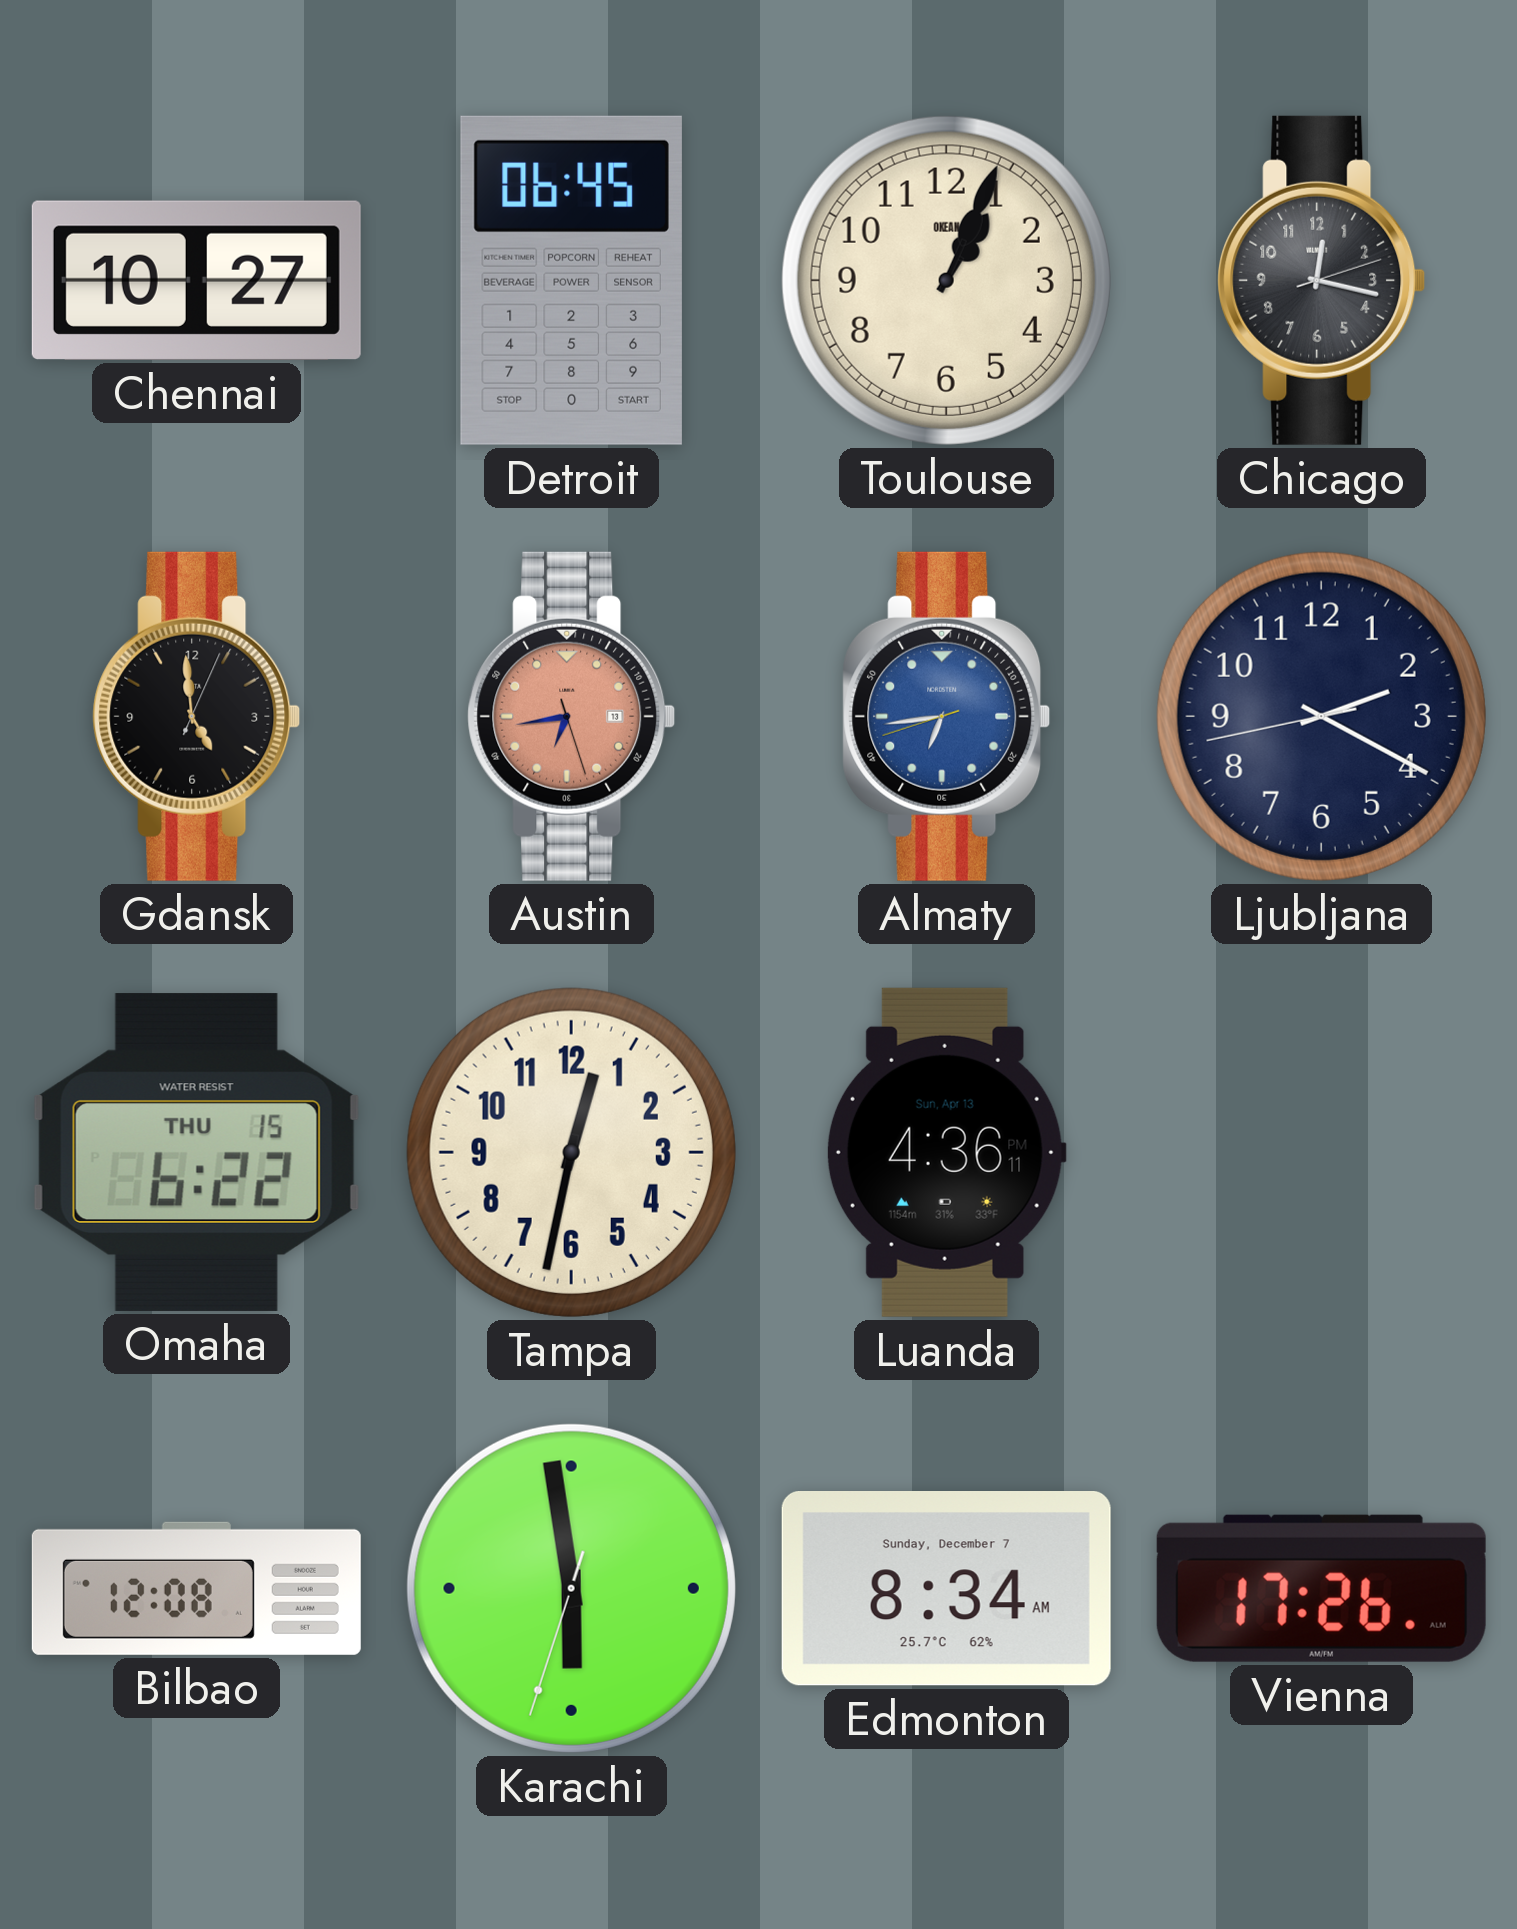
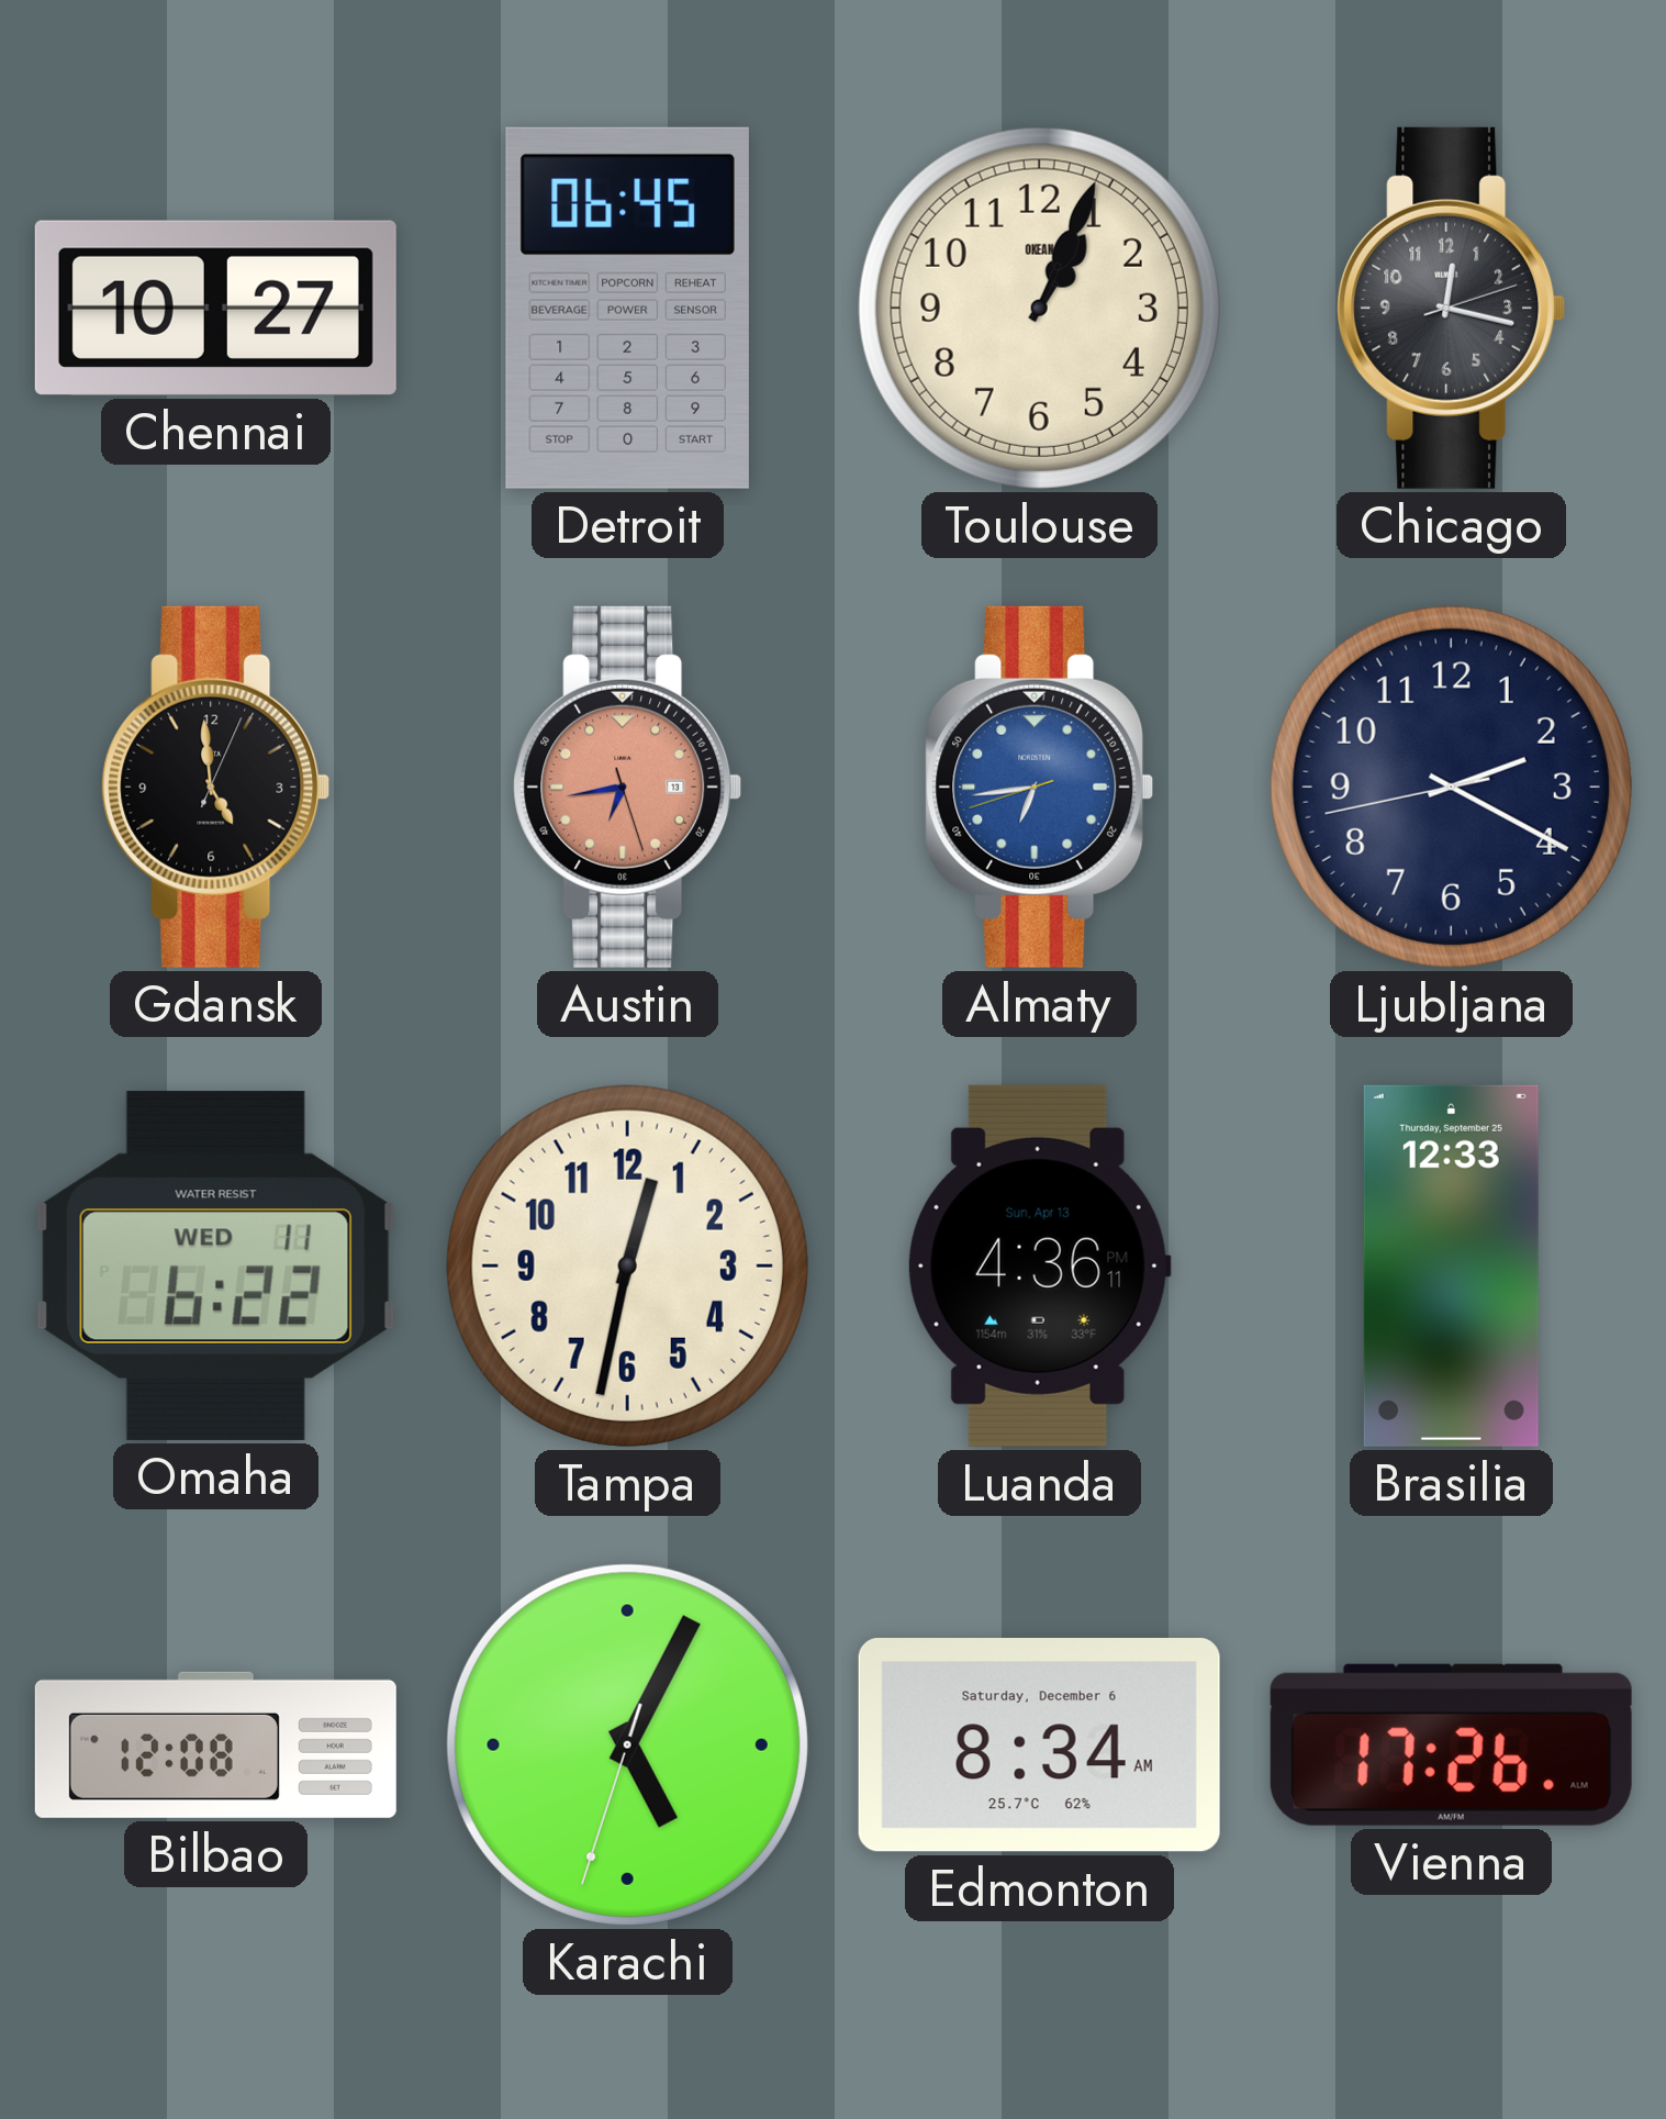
Omaha date: THU 15 -> WED 11 (215, 1265)
Brasilia: none -> 12:33 (1451, 1265)
Karachi: 5:58 -> 5:04 (627, 1744)
Edmonton date: Sunday, December 7 -> Saturday, December 6 (1039, 1746)
